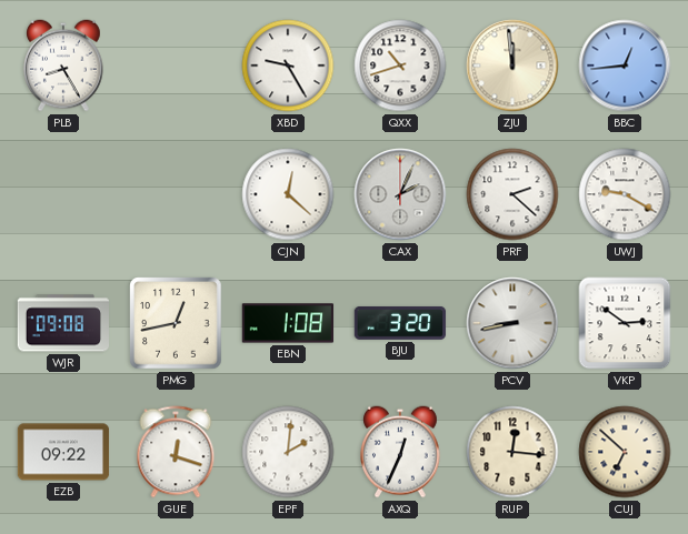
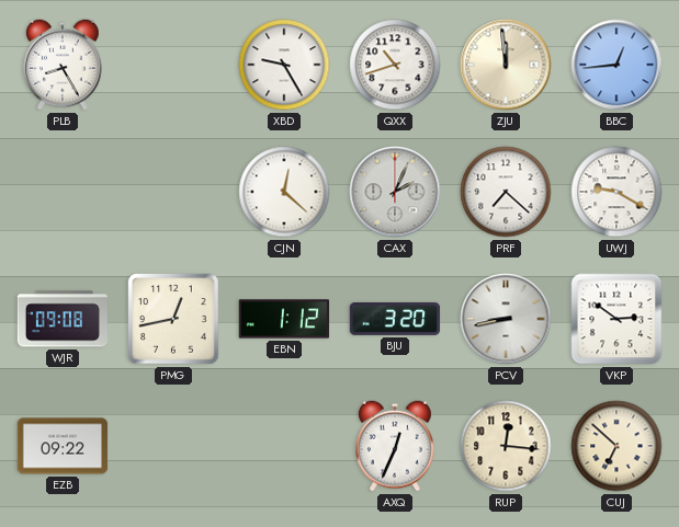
PRF: 2:22 -> 7:22 (506, 192)
EBN: 1:08 -> 1:12 (284, 319)
GUE: 12:18 -> none (176, 452)
EPF: 2:01 -> none (288, 452)
